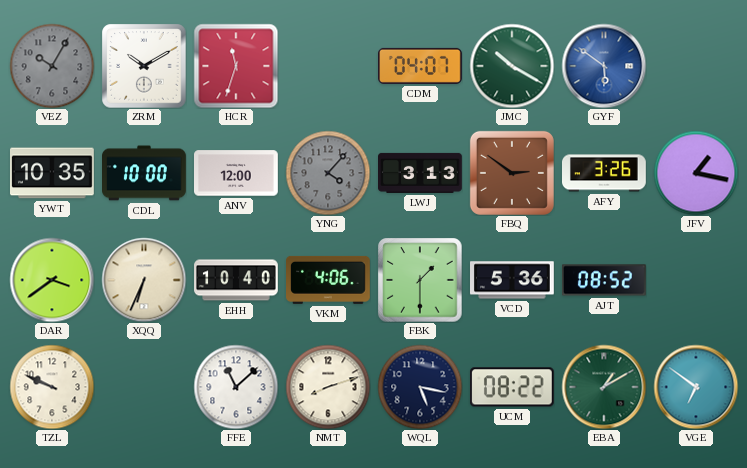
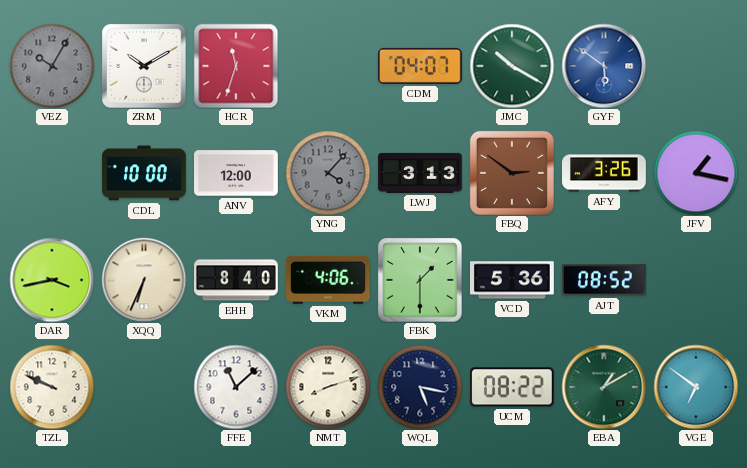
YWT: 10:35 -> none (53, 173)
DAR: 3:39 -> 3:43 (52, 280)
EHH: 10:40 -> 8:40 (236, 280)
